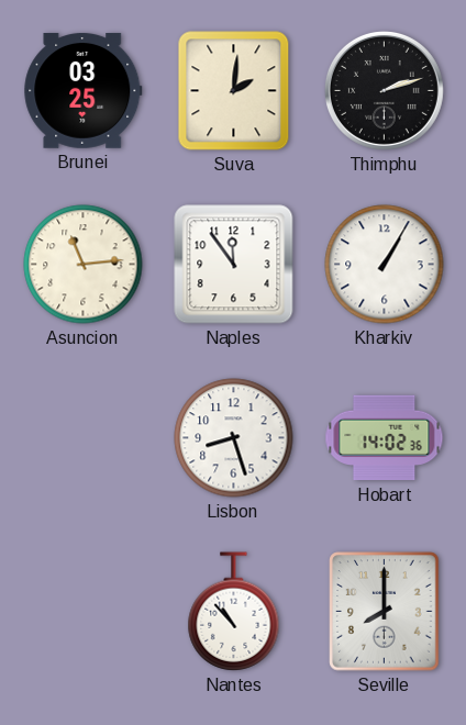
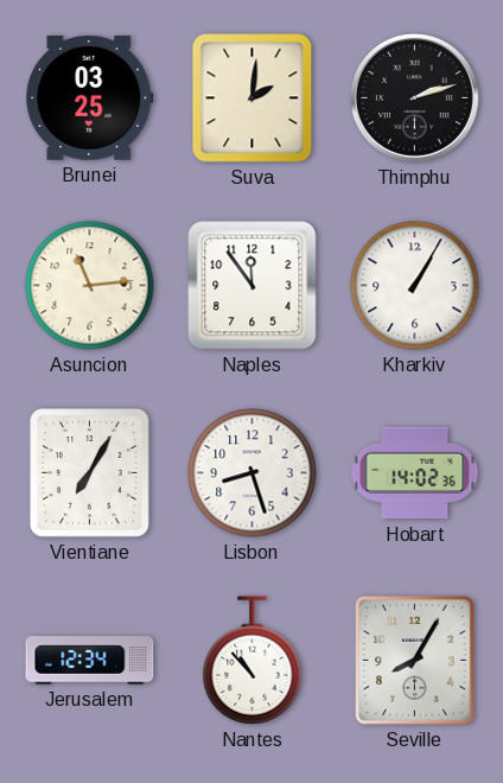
Vientiane: none -> 7:05 (90, 473)
Jerusalem: none -> 12:34 (90, 661)
Seville: 8:00 -> 8:05 (415, 661)
